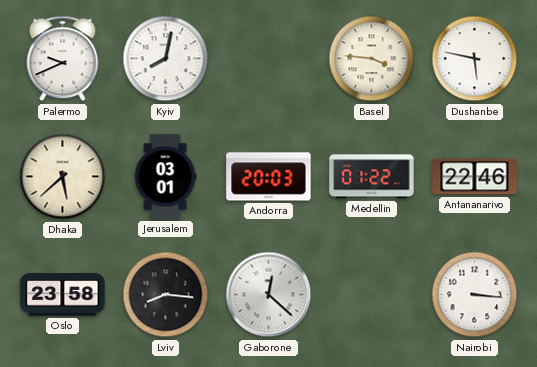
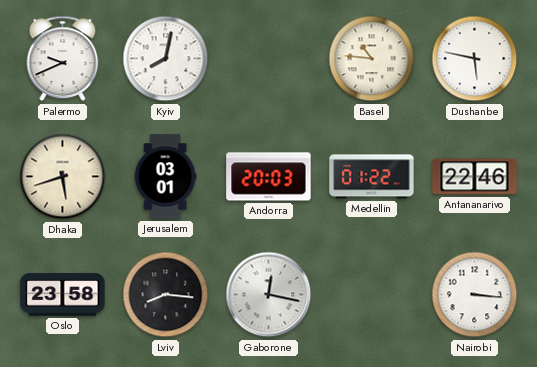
Basel: 3:46 -> 10:46 (372, 59)
Dhaka: 5:38 -> 5:42 (63, 177)
Gaborone: 12:22 -> 12:17 (269, 295)
